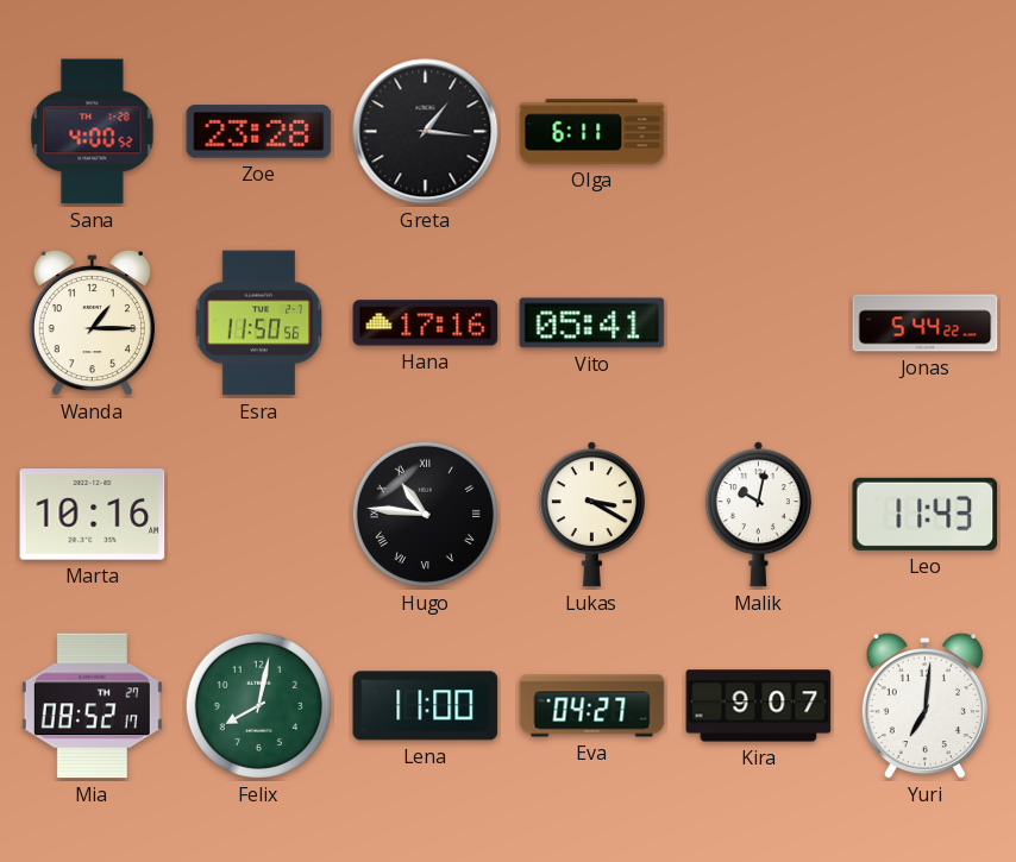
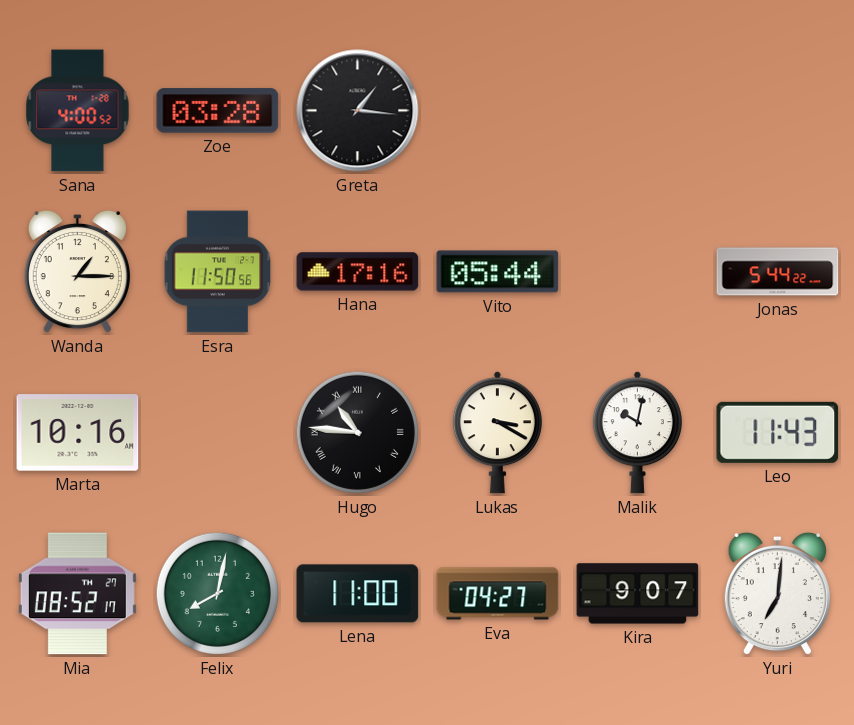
Zoe: 23:28 -> 03:28 (218, 111)
Olga: 6:11 -> none (592, 132)
Vito: 05:41 -> 05:44 (498, 272)
